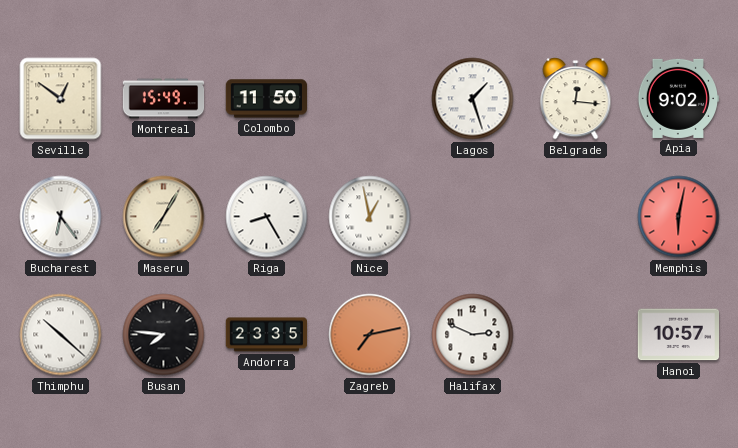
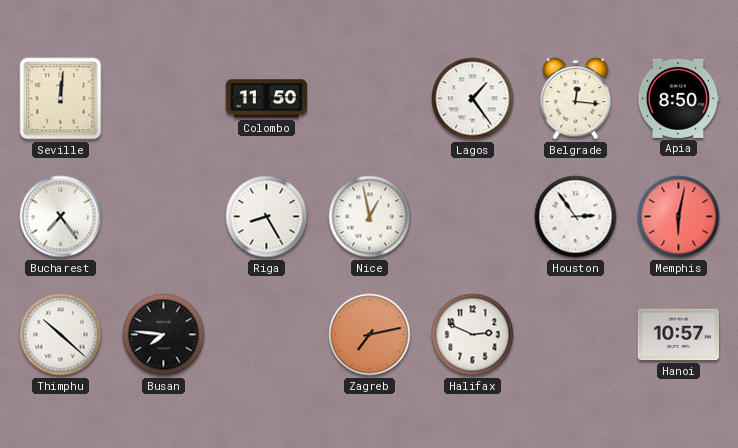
Seville: 12:51 -> 12:01 (61, 99)
Montreal: 15:49 -> none (164, 99)
Lagos: 1:27 -> 1:24 (473, 99)
Apia: 9:02 -> 8:50 (677, 98)
Bucharest: 6:24 -> 7:24 (61, 217)
Maseru: 7:05 -> none (164, 217)
Houston: none -> 2:54 (576, 217)
Andorra: 23:35 -> none (266, 335)
